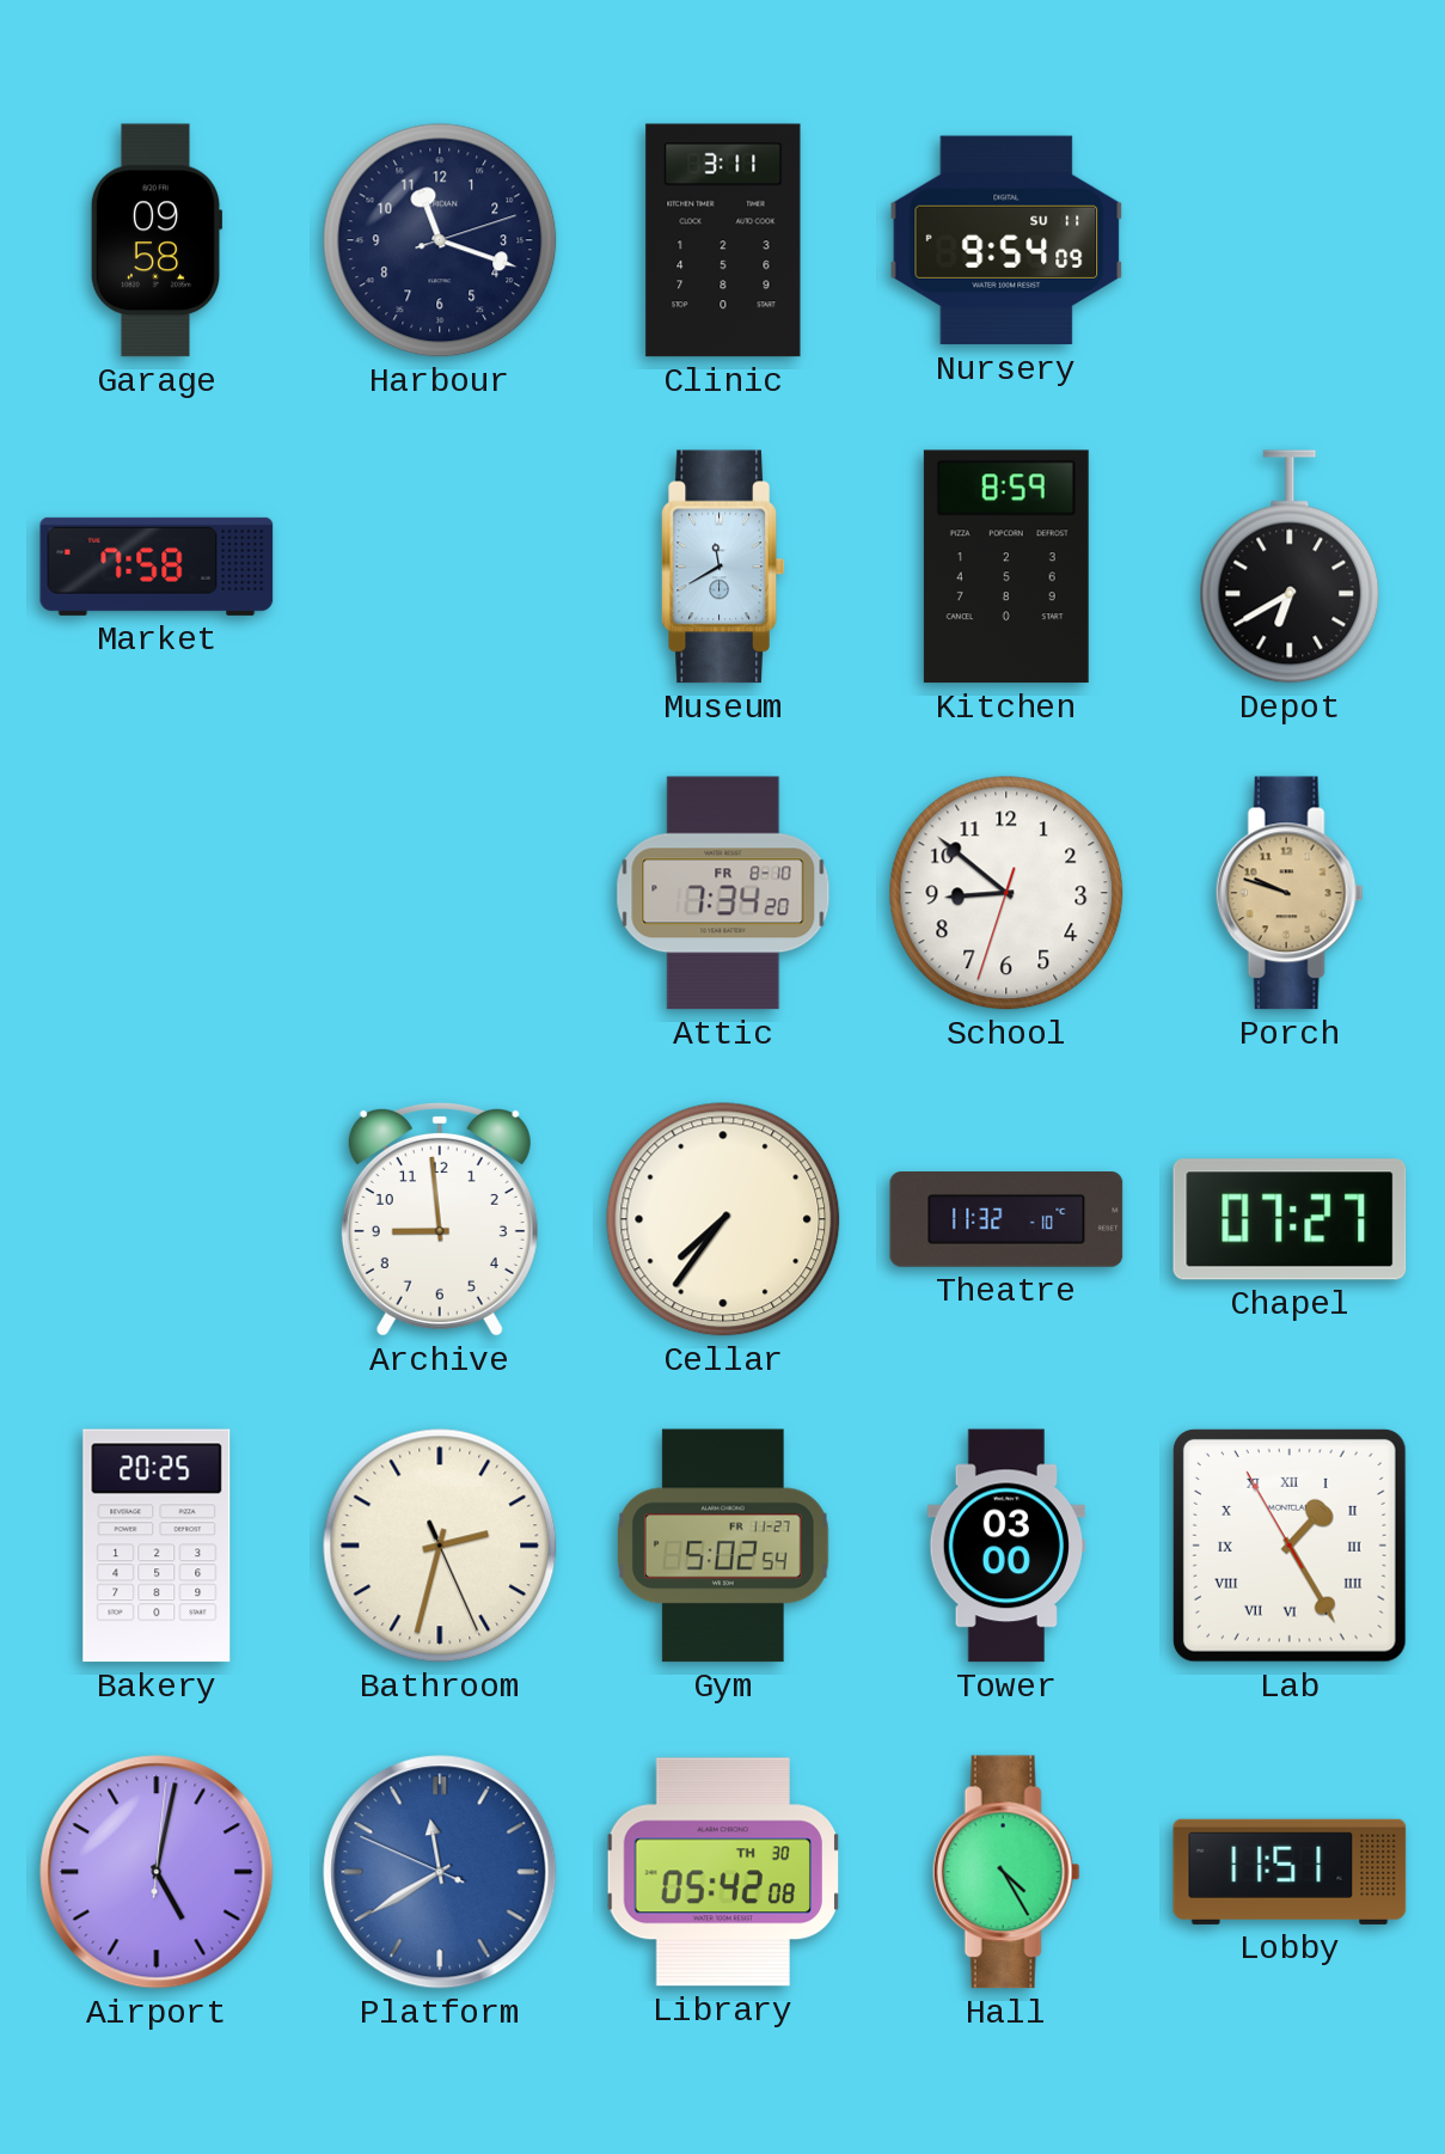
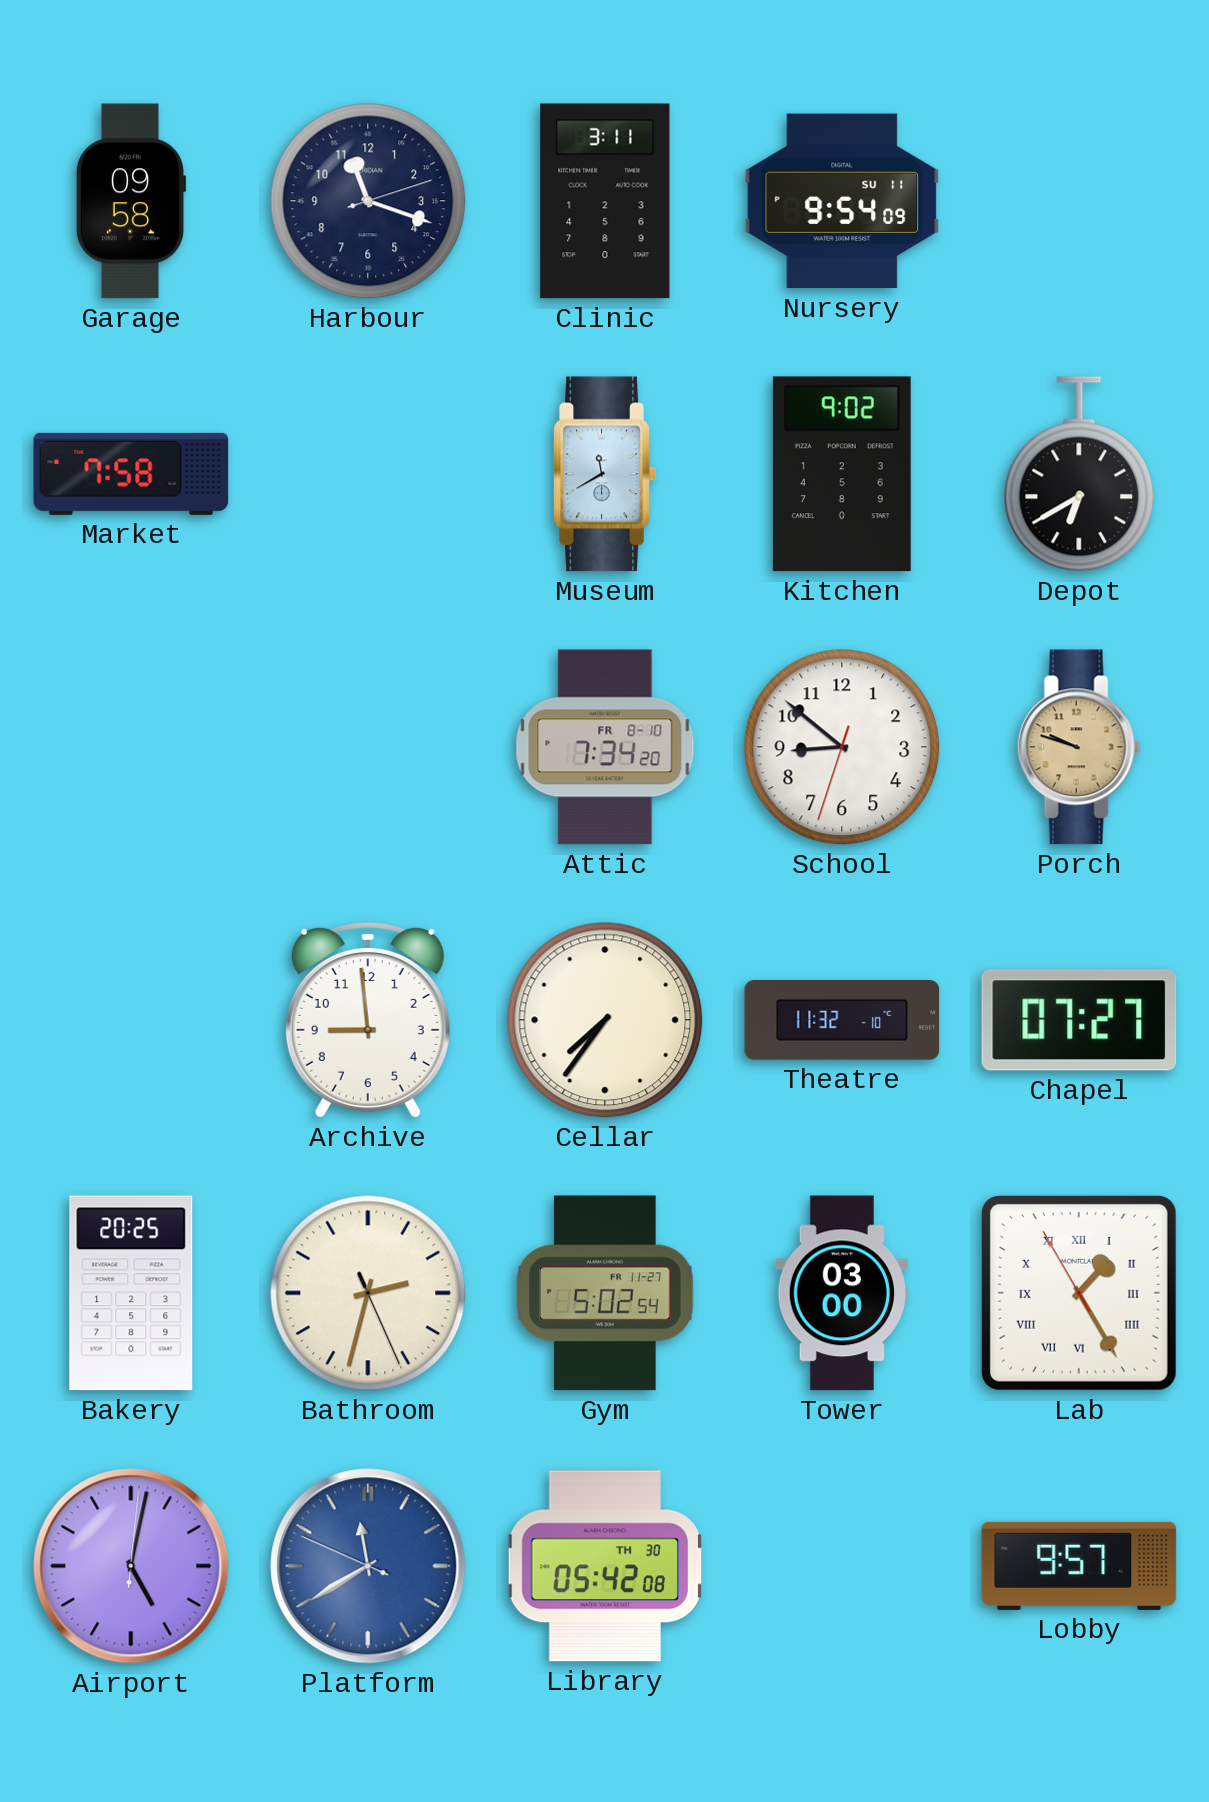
Kitchen: 8:59 -> 9:02 (842, 474)
Hall: 4:25 -> none (1006, 1872)
Lobby: 11:51 -> 9:57 (1079, 1566)
